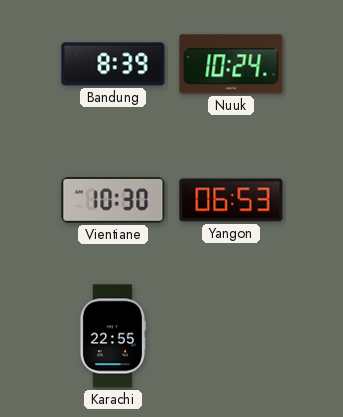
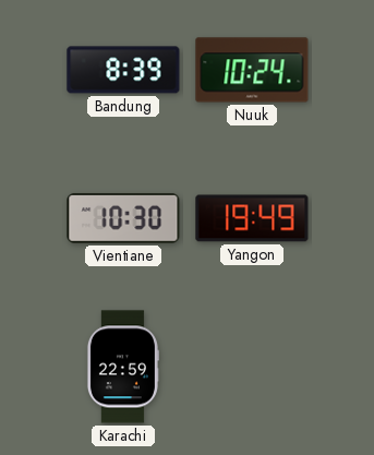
Yangon: 06:53 -> 19:49 (252, 218)
Karachi: 22:55 -> 22:59 (122, 367)
